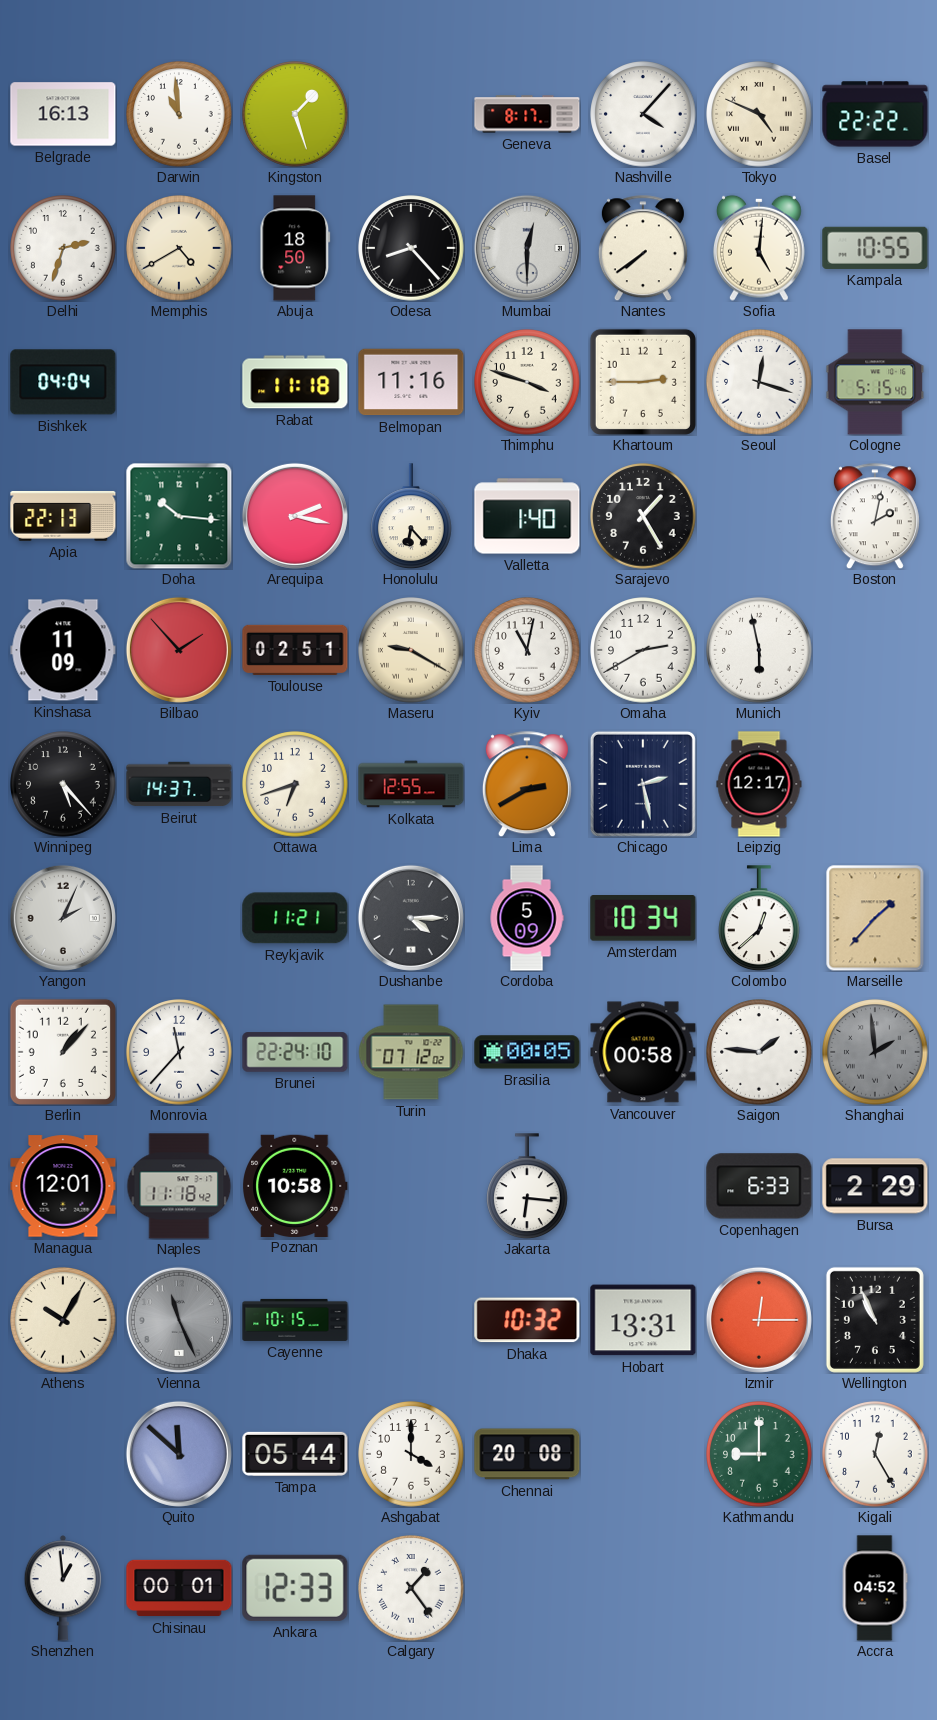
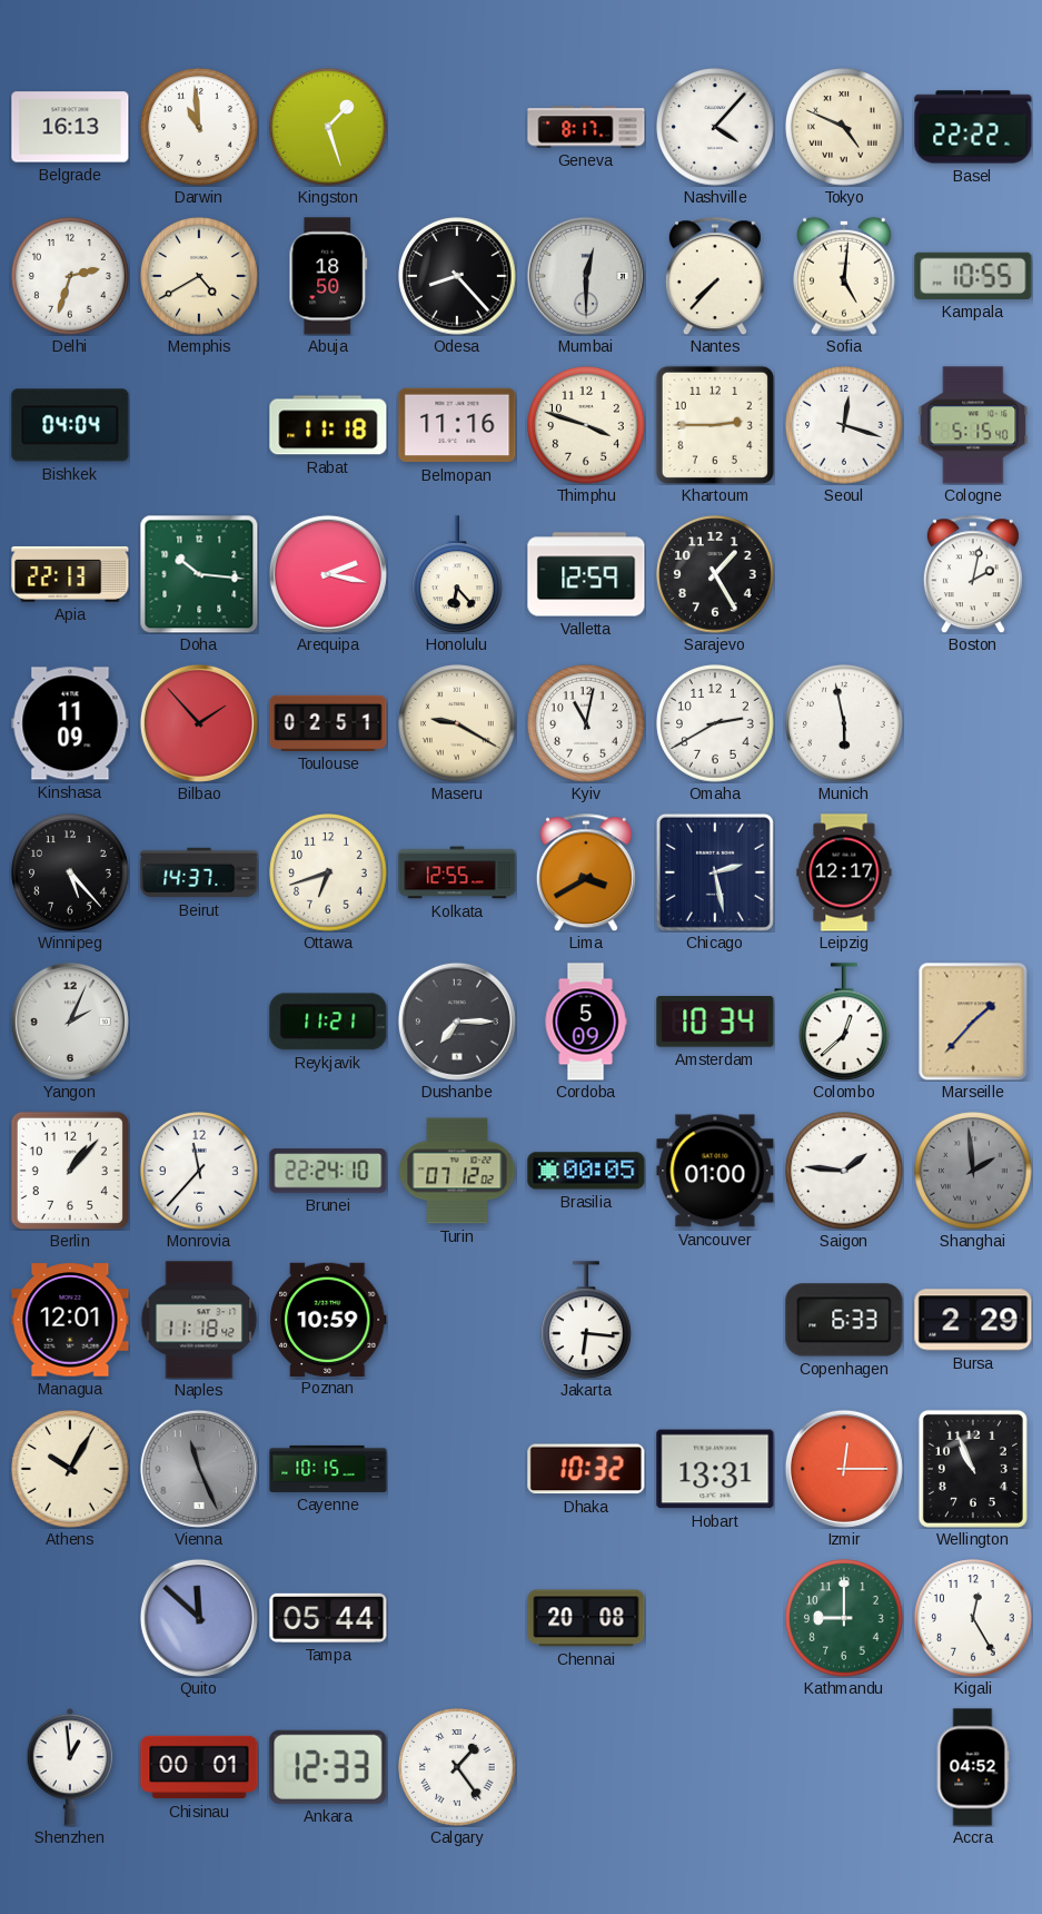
Nantes: 7:39 -> 7:37 (715, 276)
Valletta: 1:40 -> 12:59 (586, 574)
Lima: 2:40 -> 3:40 (586, 872)
Dushanbe: 4:15 -> 7:15 (457, 1022)
Vancouver: 00:58 -> 01:00 (715, 1171)
Poznan: 10:58 -> 10:59 (329, 1319)
Ashgabat: 4:00 -> none (411, 1454)
